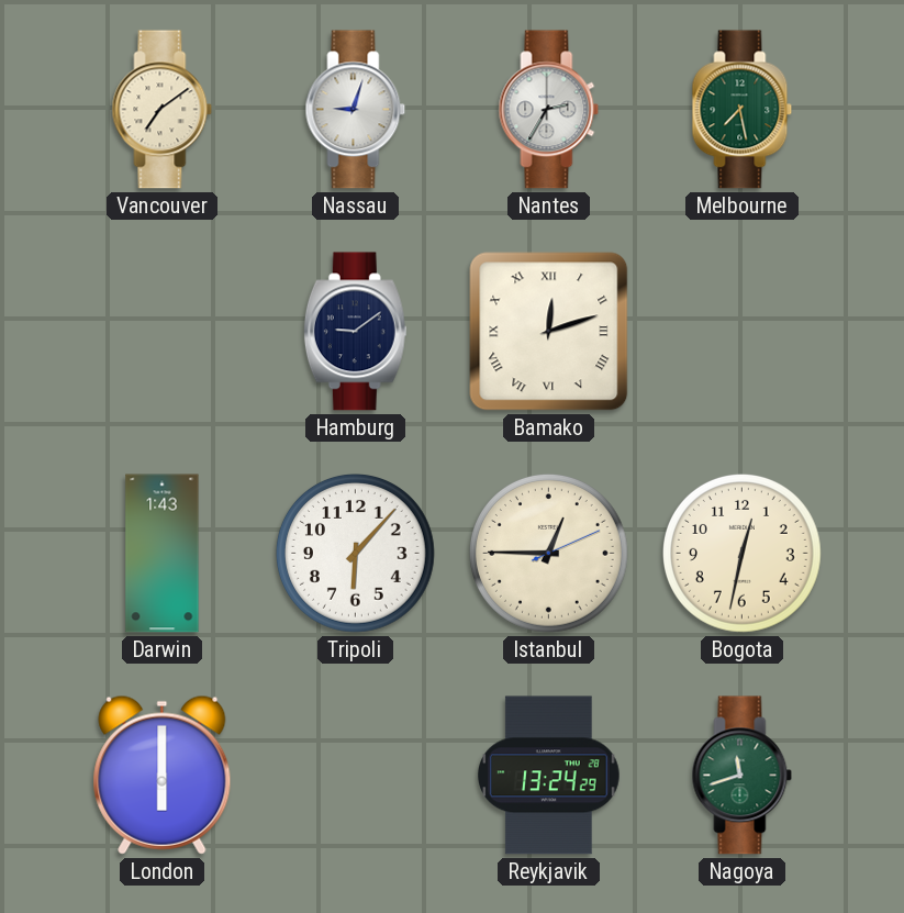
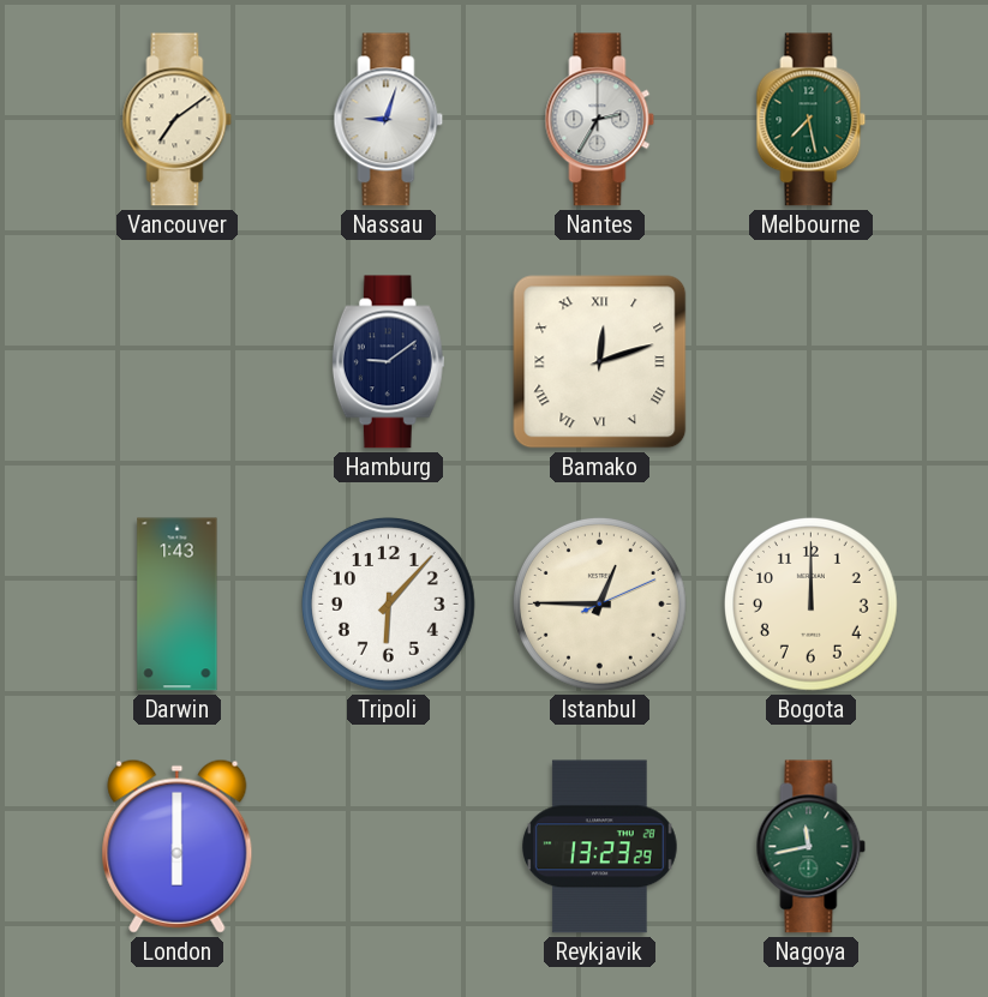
Bogota: 12:32 -> 12:00 (812, 605)
Reykjavik: 13:24 -> 13:23 (600, 847)
Nagoya: 11:42 -> 11:43 (812, 847)
